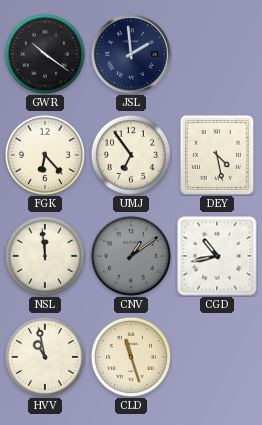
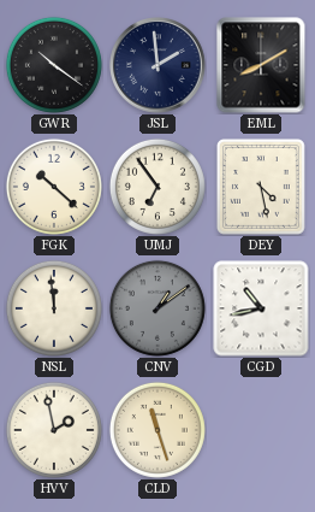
EML: none -> 8:10 (261, 65)
FGK: 6:23 -> 10:22 (54, 187)
HVV: 10:58 -> 1:58 (54, 430)
